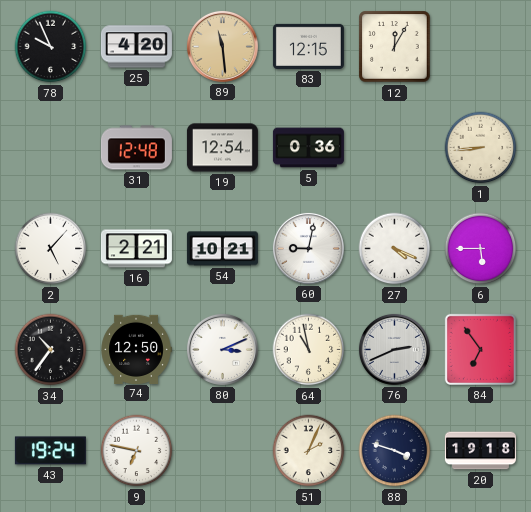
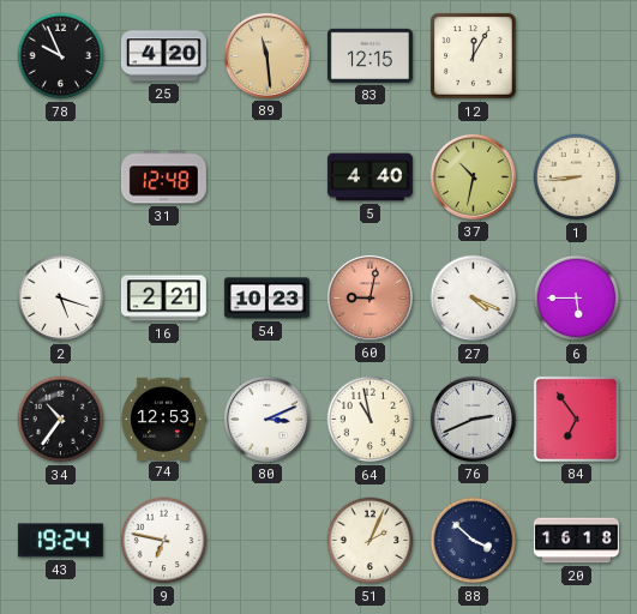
19: 12:54 -> none (222, 148)
5: 0:36 -> 4:40 (369, 177)
37: none -> 10:32 (473, 176)
2: 5:07 -> 5:18 (61, 299)
54: 10:21 -> 10:23 (266, 299)
60 dial: white -> salmon (369, 297)
74: 12:50 -> 12:53 (163, 419)
88: 3:48 -> 3:52 (474, 541)
20: 19:18 -> 16:18 (576, 541)
